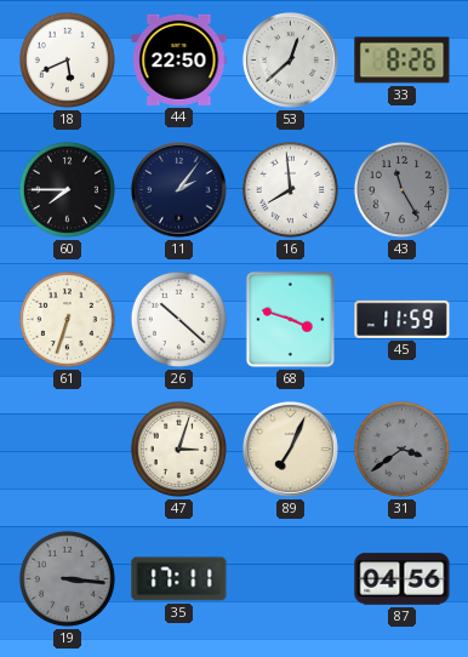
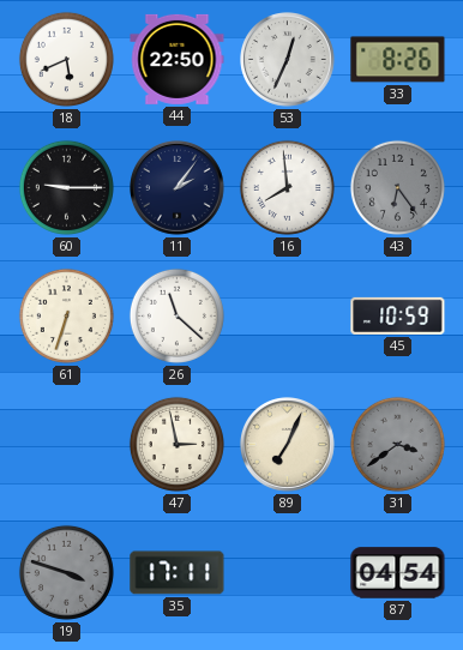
53: 12:38 -> 12:34 (288, 60)
60: 7:45 -> 9:15 (66, 187)
43: 11:25 -> 6:24 (397, 187)
26: 10:22 -> 11:22 (176, 315)
68: 3:48 -> none (290, 319)
45: 11:59 -> 10:59 (398, 315)
47: 3:03 -> 2:58 (176, 444)
19: 3:16 -> 3:48 (66, 572)
87: 04:56 -> 04:54 (398, 573)
